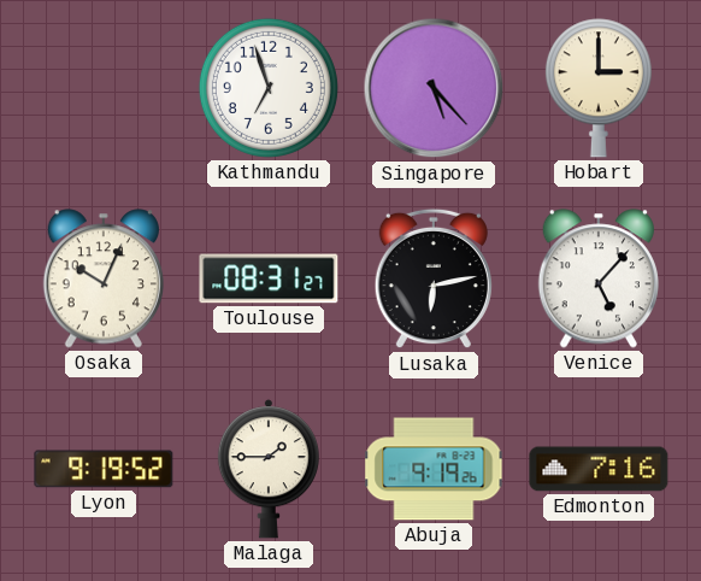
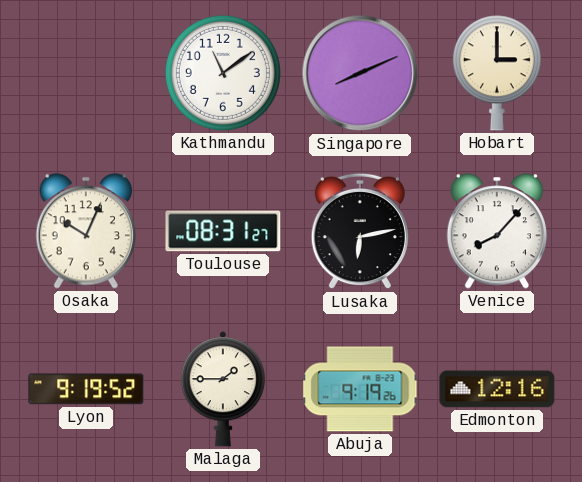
Kathmandu: 6:57 -> 11:09 (223, 73)
Singapore: 5:23 -> 8:11 (360, 73)
Venice: 5:07 -> 8:07 (496, 231)
Edmonton: 7:16 -> 12:16 (497, 389)
